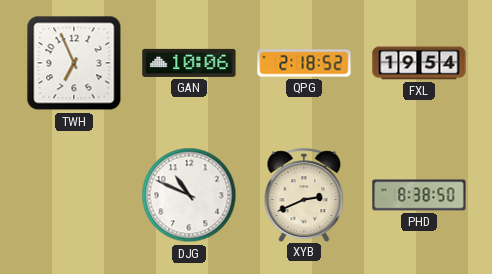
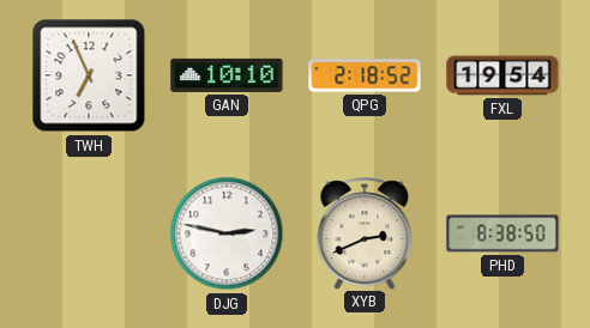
GAN: 10:06 -> 10:10 (227, 75)
DJG: 10:49 -> 2:47 (227, 233)
